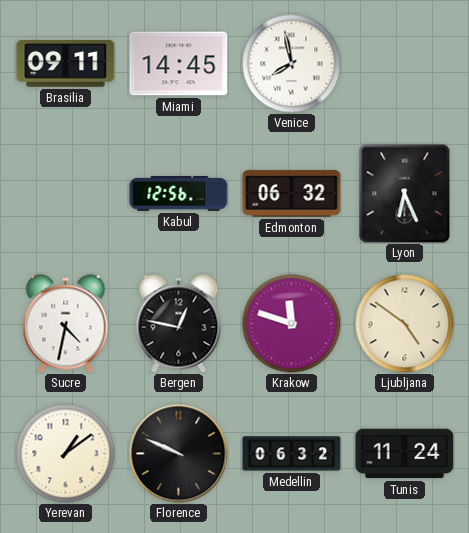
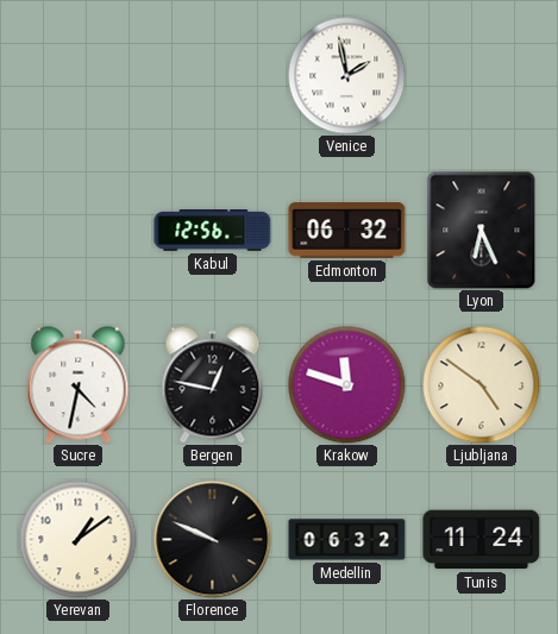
Brasilia: 09:11 -> none (66, 64)
Miami: 14:45 -> none (179, 64)
Venice: 7:58 -> 1:58 (347, 76)
